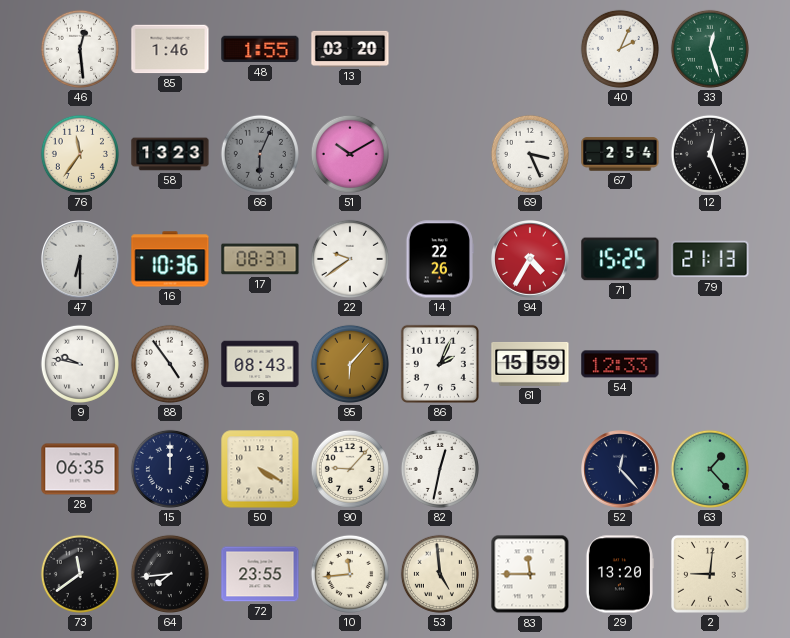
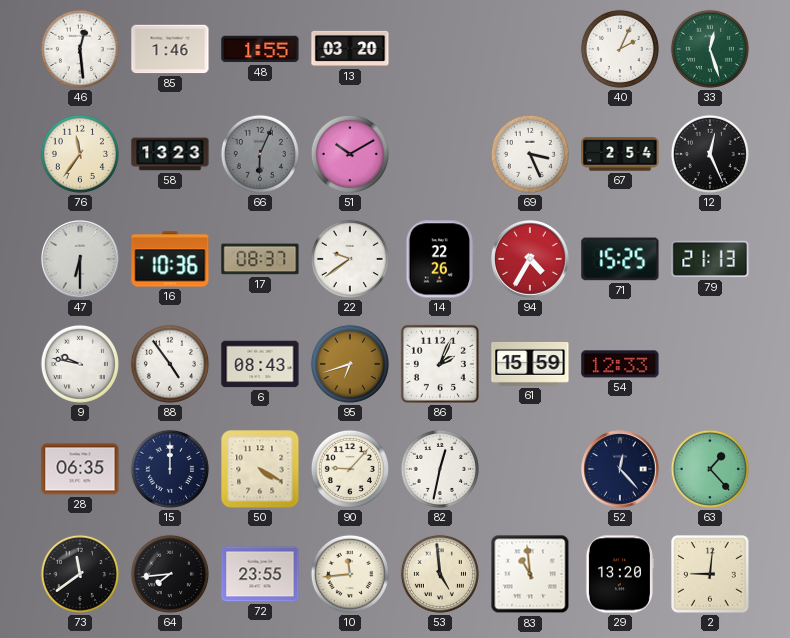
95: 6:07 -> 6:42 (350, 364)
83: 11:45 -> 10:59 (530, 574)
